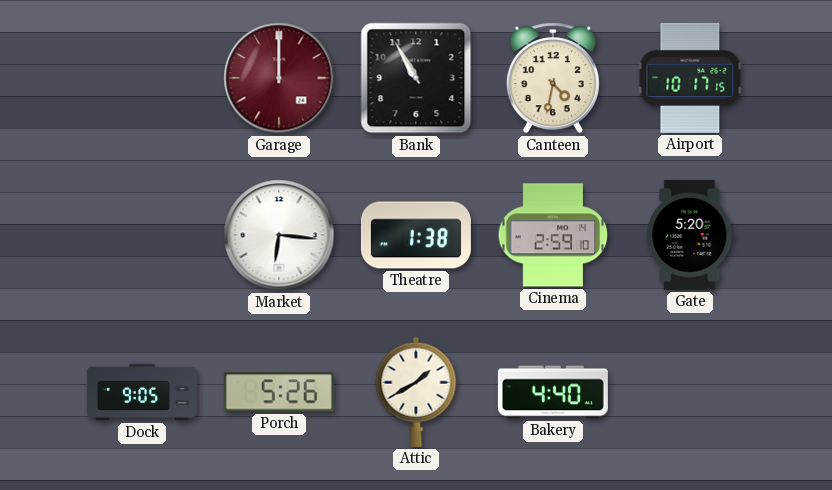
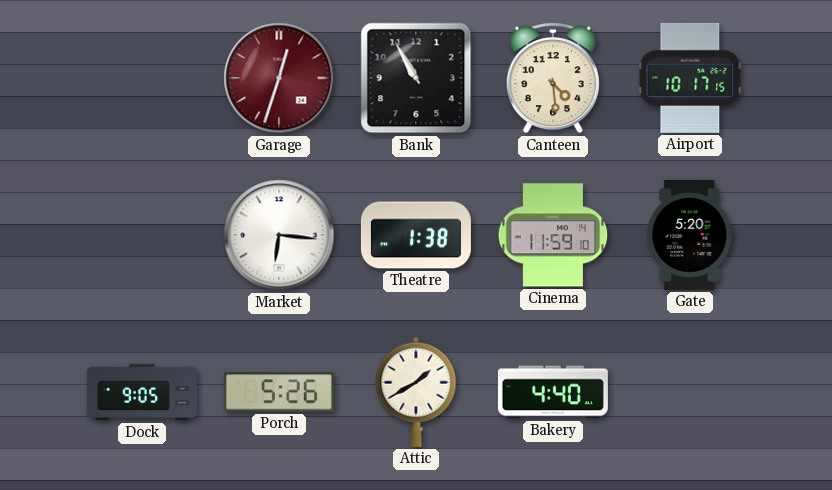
Garage: 12:00 -> 12:33 (279, 78)
Canteen: 4:32 -> 4:29 (553, 78)
Cinema: 2:59 -> 11:59 (553, 235)
